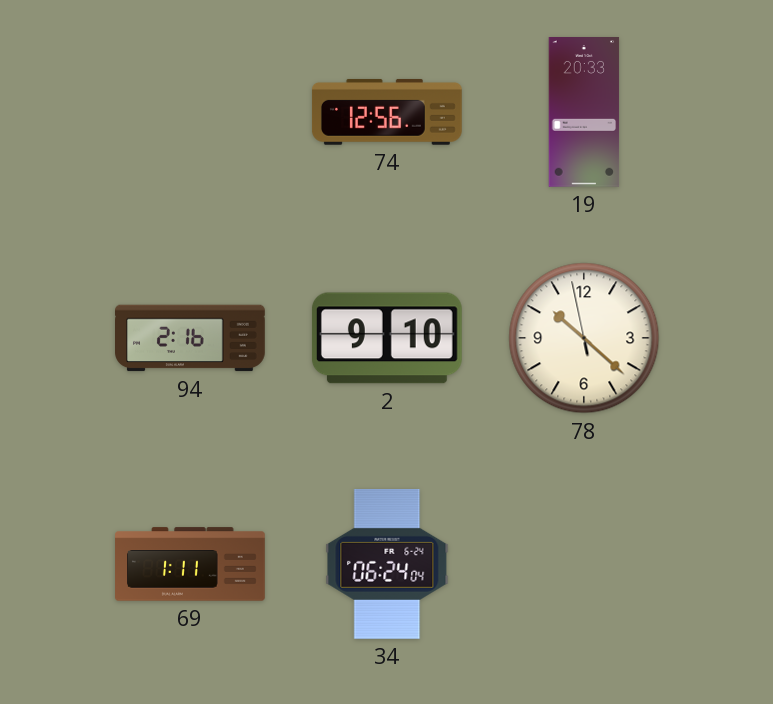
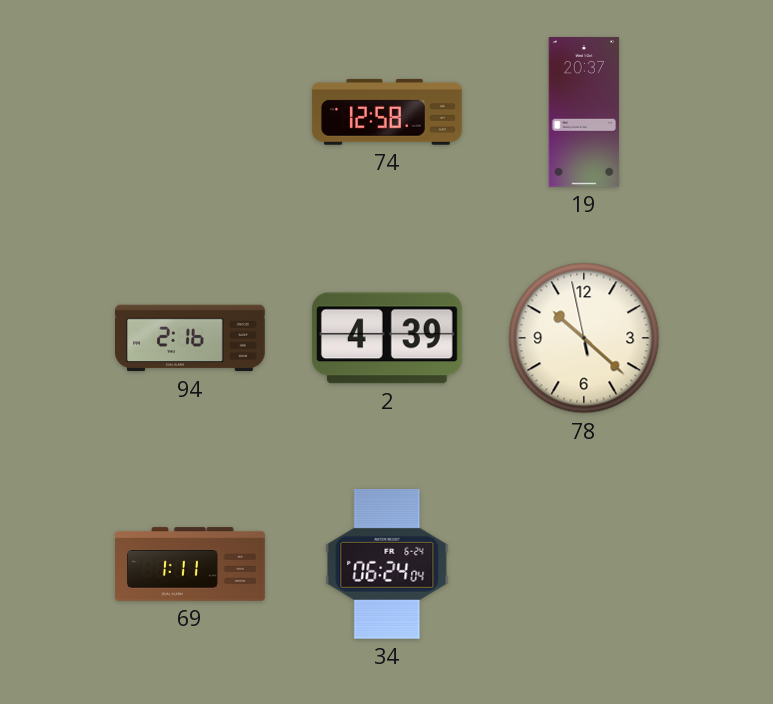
74: 12:56 -> 12:58 (387, 112)
19: 20:33 -> 20:37 (584, 113)
2: 9:10 -> 4:39 (387, 338)
